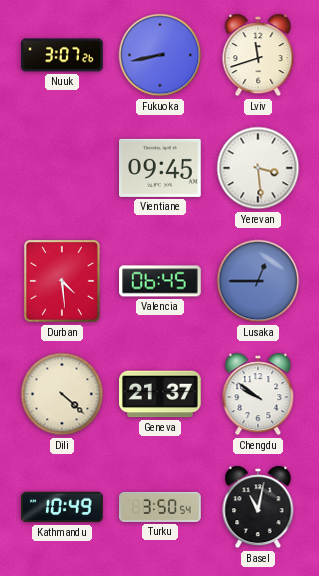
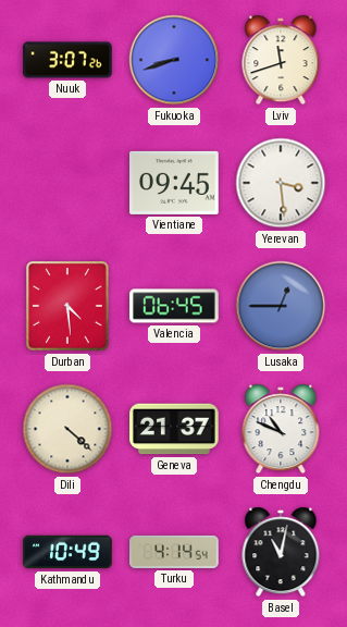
Fukuoka: 8:43 -> 8:42 (174, 60)
Chengdu: 9:51 -> 10:49 (281, 429)
Turku: 3:50 -> 4:14 (174, 552)
